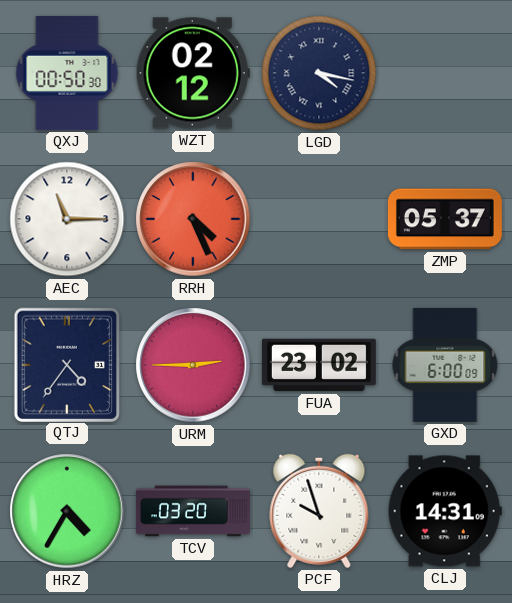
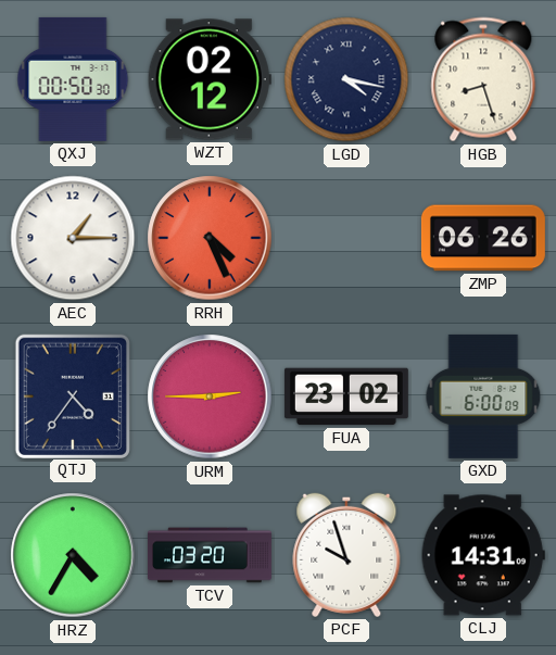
HGB: none -> 8:27 (483, 79)
AEC: 11:15 -> 1:15 (73, 238)
ZMP: 05:37 -> 06:26 (483, 238)
